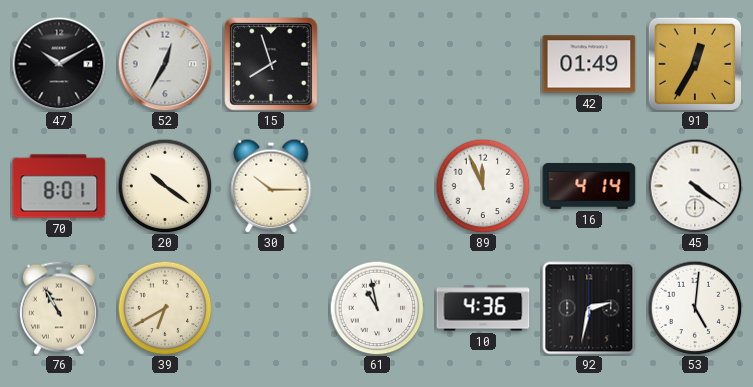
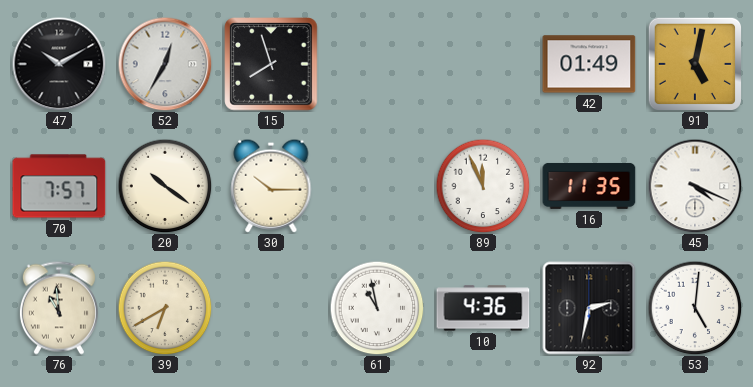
91: 12:35 -> 5:02 (694, 63)
70: 8:01 -> 7:57 (59, 186)
16: 4:14 -> 11:35 (589, 186)
45: 4:21 -> 4:19 (695, 186)
76: 10:55 -> 10:59 (59, 308)
